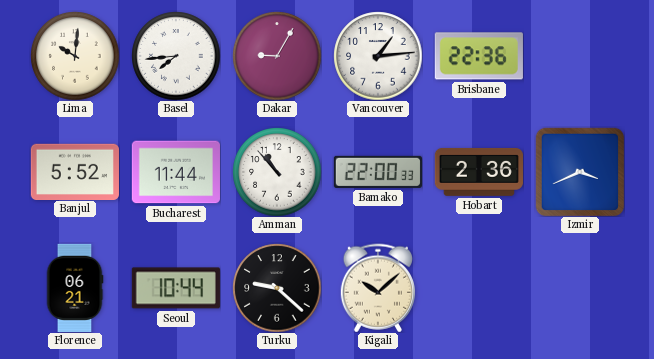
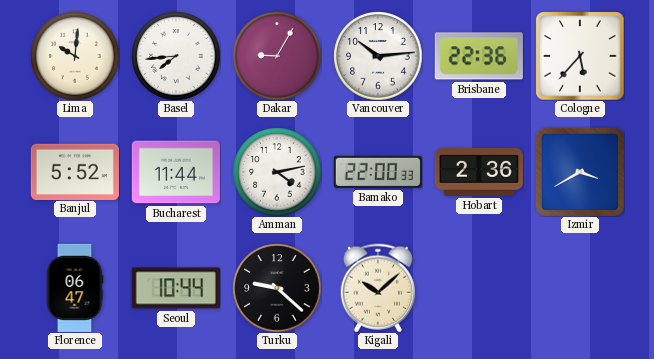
Vancouver: 1:14 -> 10:14 (378, 56)
Cologne: none -> 5:37 (580, 56)
Amman: 10:53 -> 4:13 (277, 172)
Izmir: 3:41 -> 3:40 (579, 171)
Florence: 06:21 -> 06:47 (75, 287)
